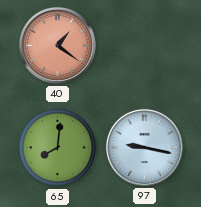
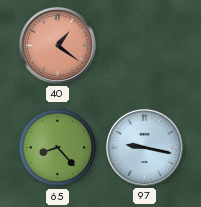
65: 8:01 -> 8:23 (58, 148)
